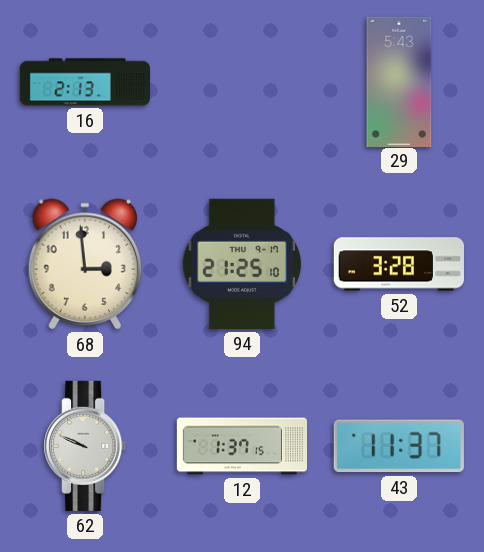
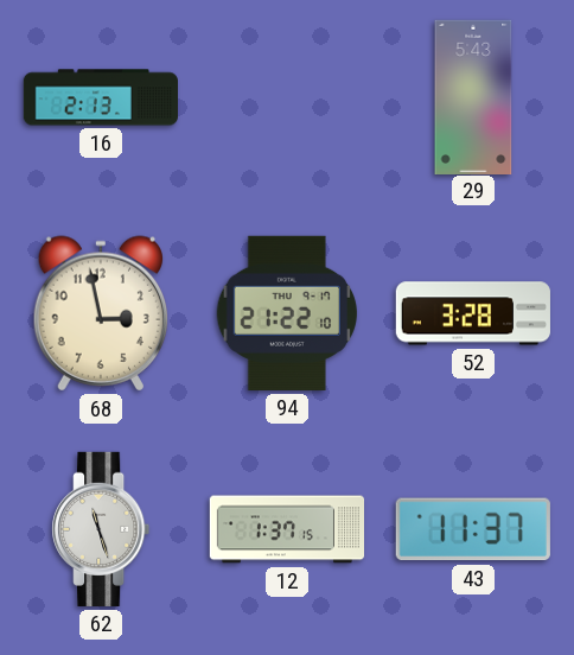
68: 2:59 -> 2:58 (100, 313)
94: 21:25 -> 21:22 (286, 313)
62: 9:49 -> 11:27 (101, 529)
